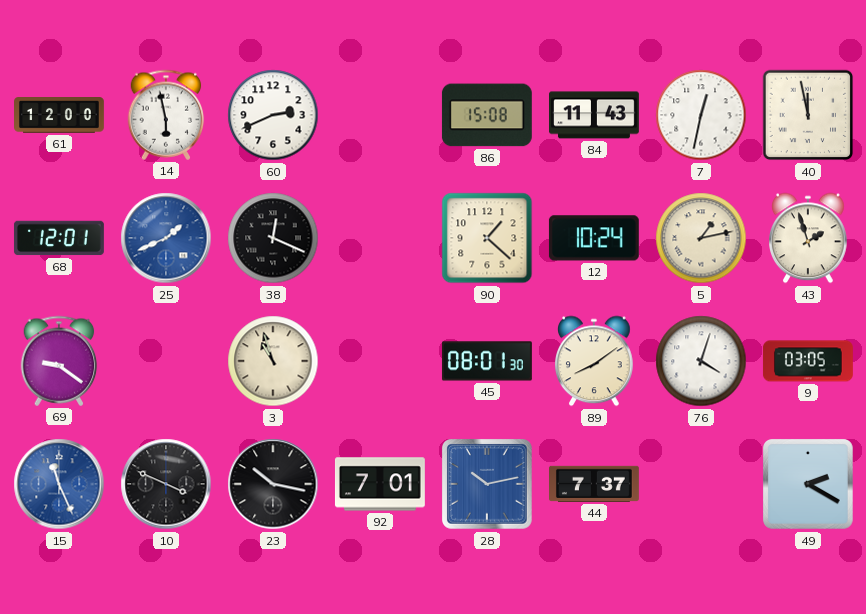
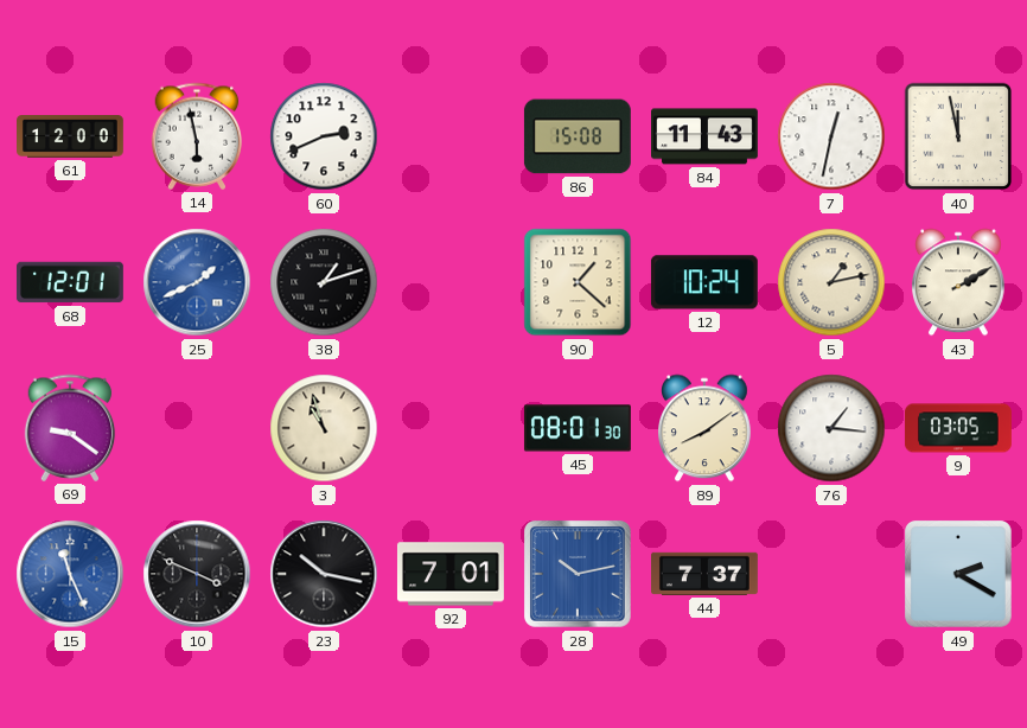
38: 12:19 -> 1:12 (324, 282)
43: 1:57 -> 2:10 (959, 282)
76: 4:03 -> 1:16 (831, 428)
